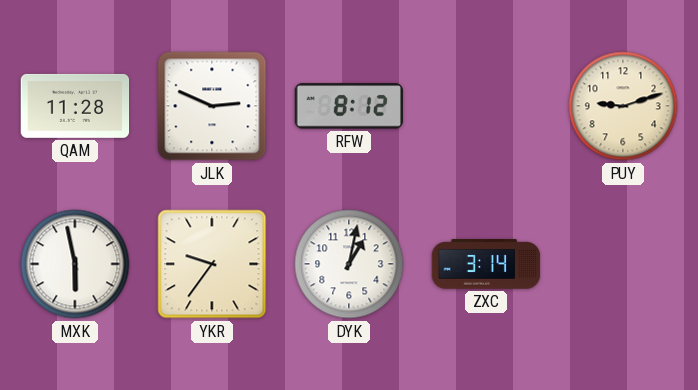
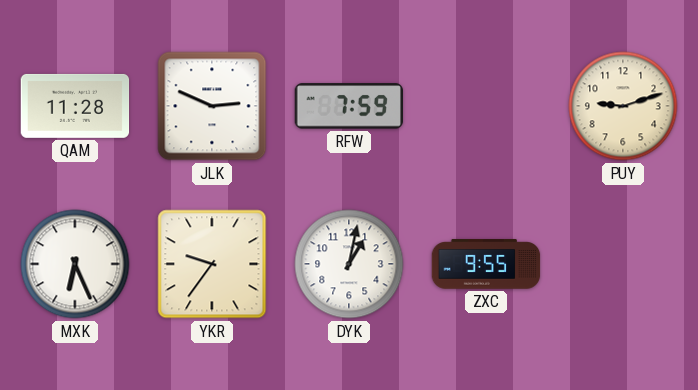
RFW: 8:12 -> 7:59 (348, 106)
MXK: 5:58 -> 6:26 (75, 264)
ZXC: 3:14 -> 9:55 (486, 264)
